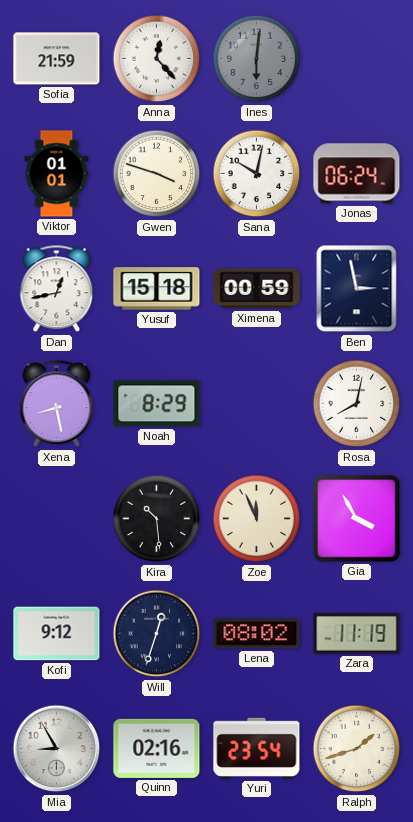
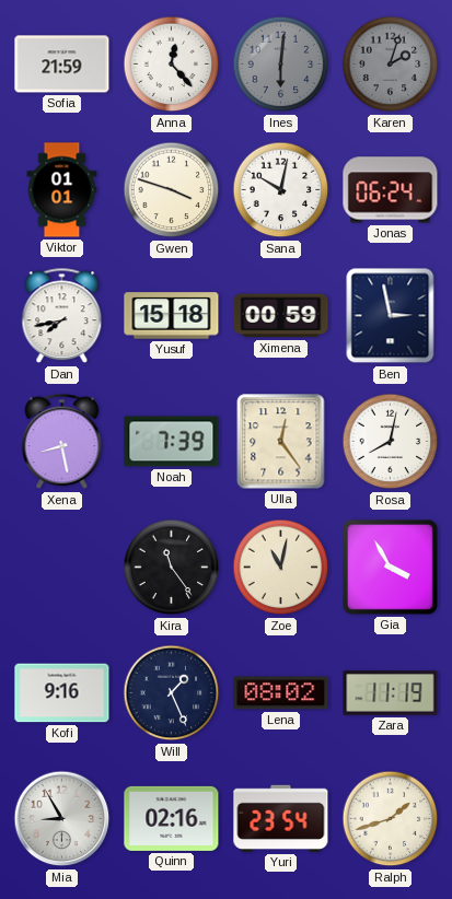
Karen: none -> 2:03 (391, 65)
Dan: 12:43 -> 7:43 (62, 316)
Noah: 8:29 -> 7:39 (172, 442)
Ulla: none -> 12:24 (281, 442)
Kira: 10:29 -> 11:24 (172, 568)
Zoe: 11:56 -> 11:02 (281, 568)
Kofi: 9:12 -> 9:16 (62, 693)
Will: 12:33 -> 1:26 (172, 693)
